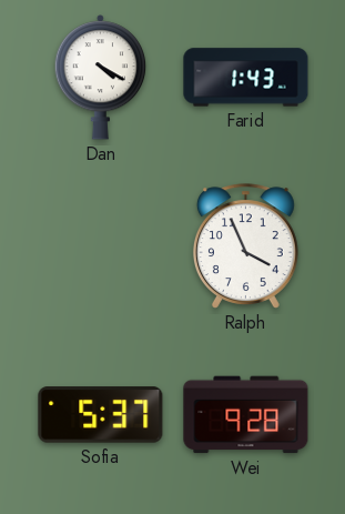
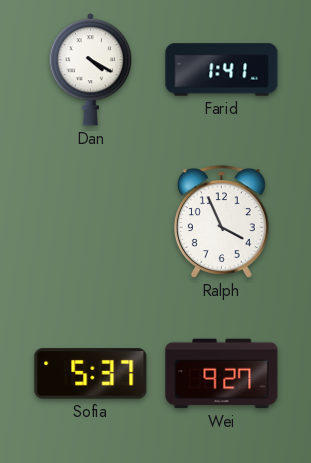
Farid: 1:43 -> 1:41 (222, 70)
Wei: 9:28 -> 9:27 (222, 374)
